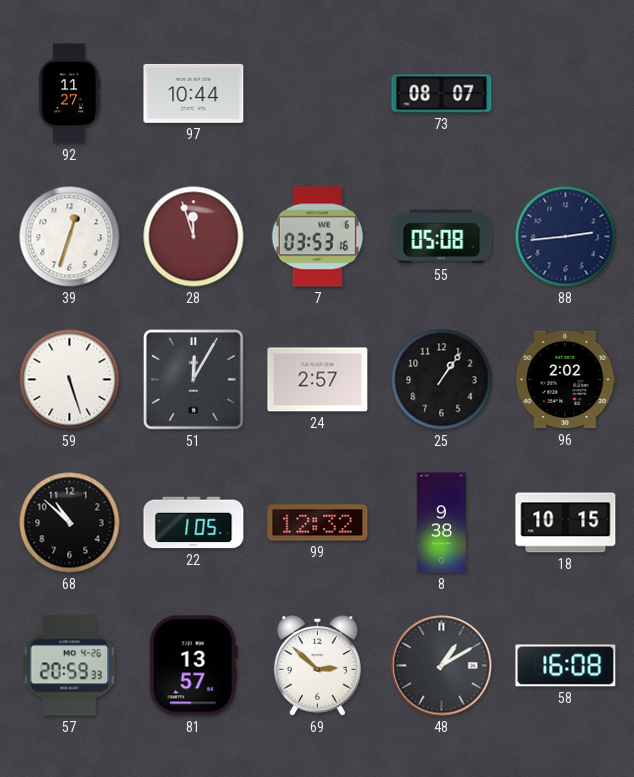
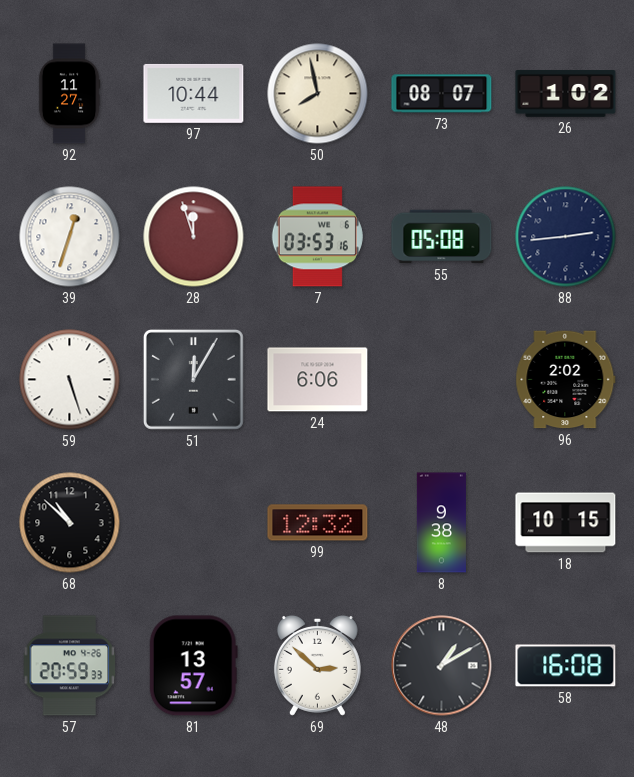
50: none -> 7:58 (318, 94)
26: none -> 1:02 (566, 94)
24: 2:57 -> 6:06 (318, 380)
25: 1:06 -> none (442, 380)
22: 1:05 -> none (194, 523)
